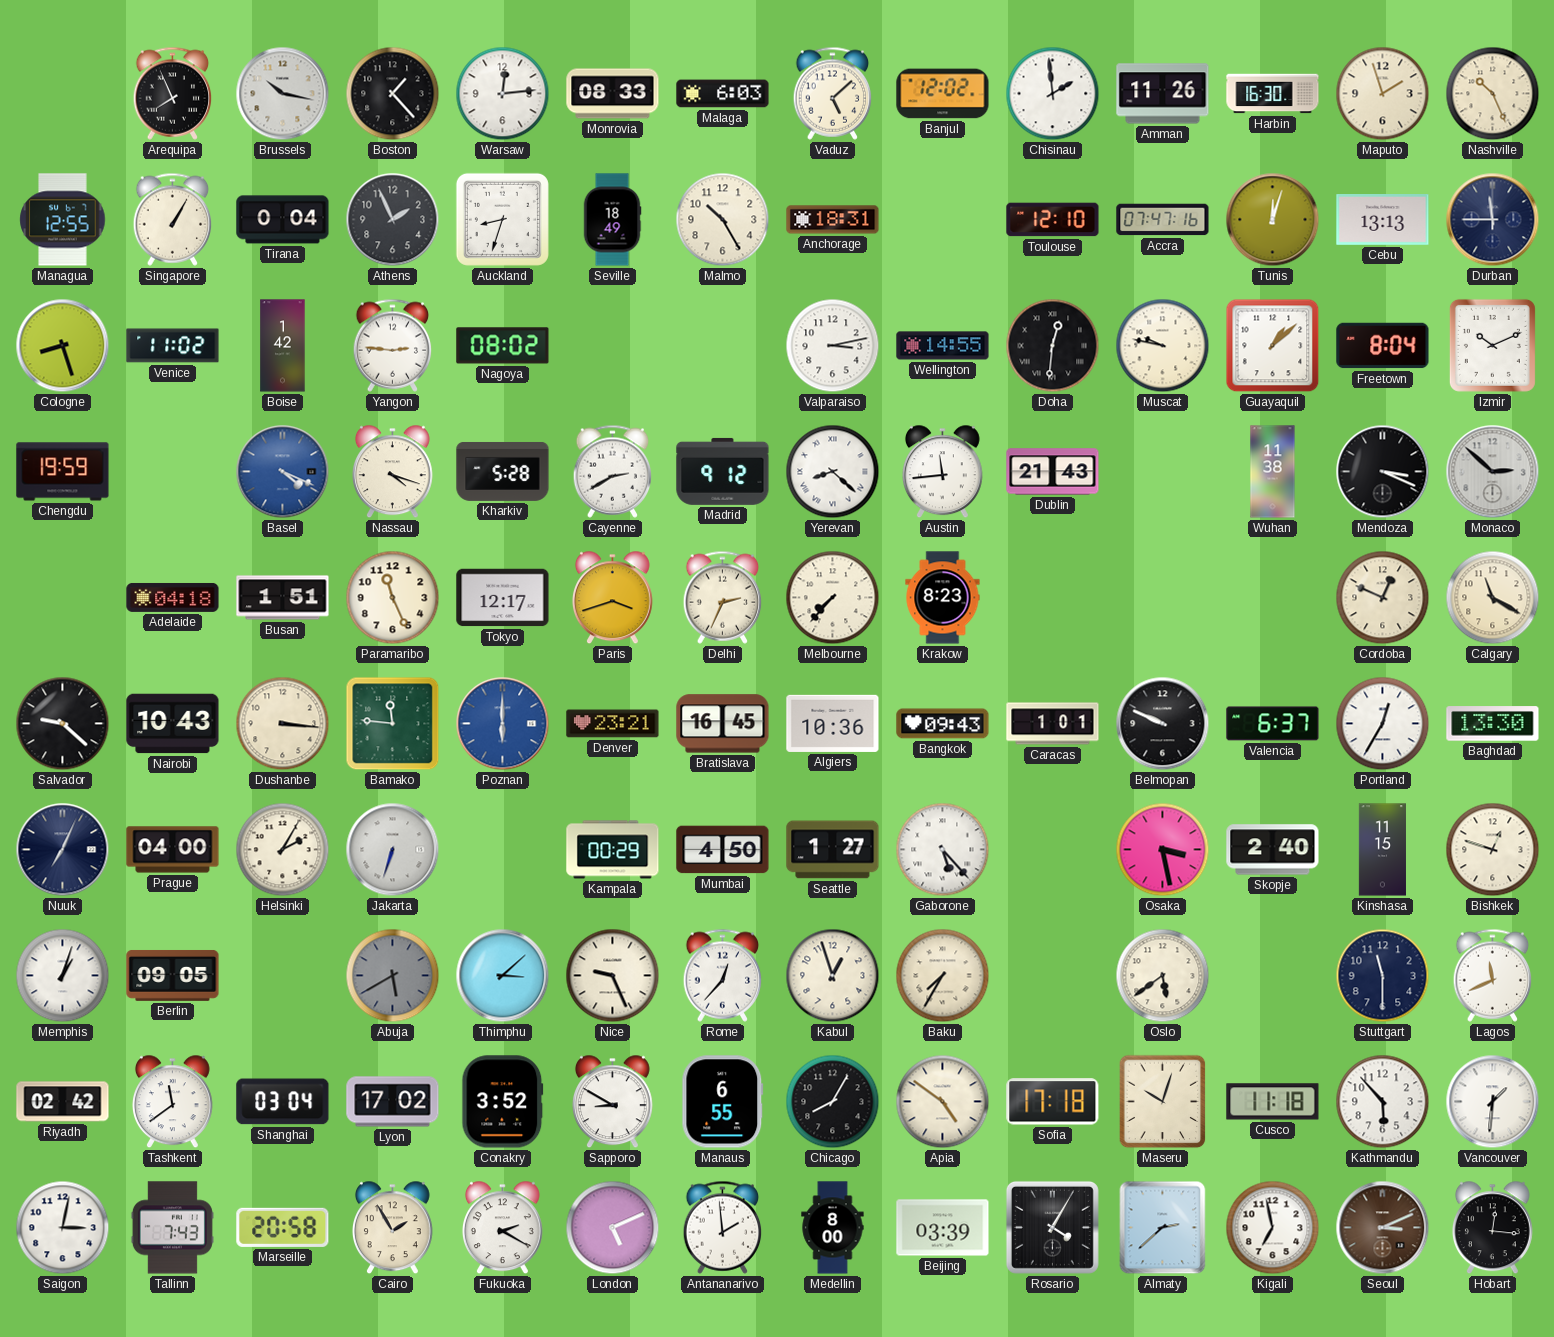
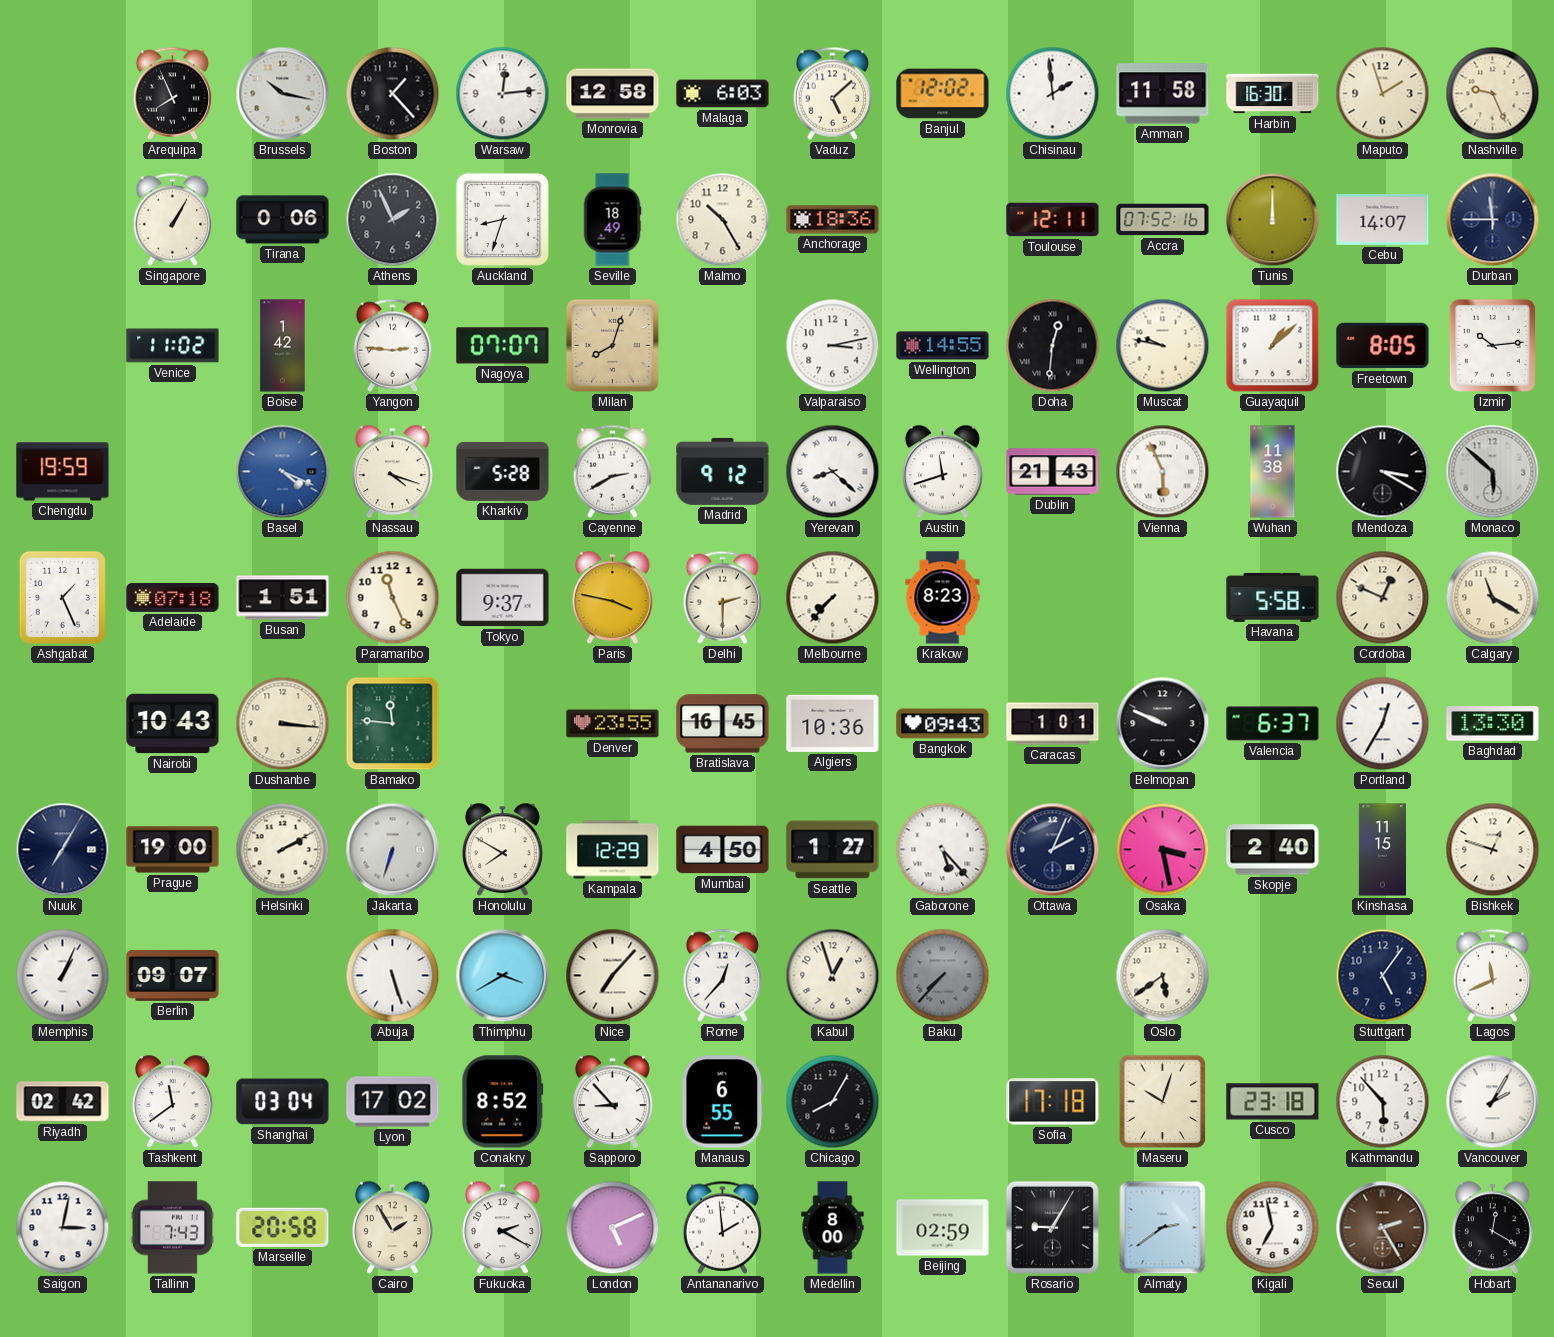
Monrovia: 08:33 -> 12:58 (613, 94)
Amman: 11:26 -> 11:58 (1163, 94)
Nashville: 10:26 -> 9:26 (1493, 94)
Managua: 12:55 -> none (63, 220)
Tirana: 0:04 -> 0:06 (283, 220)
Anchorage: 18:31 -> 18:36 (833, 220)
Toulouse: 12:10 -> 12:11 (1053, 220)
Accra: 07:47 -> 07:52 (1163, 220)
Tunis: 12:03 -> 12:00 (1273, 220)
Cebu: 13:13 -> 14:07 (1383, 220)
Cologne: 8:27 -> none (63, 346)
Nagoya: 08:02 -> 07:07 (503, 346)
Milan: none -> 8:03 (612, 345)
Freetown: 8:04 -> 8:05 (1383, 346)
Izmir: 10:11 -> 10:14 (1492, 345)
Austin: 11:44 -> 11:42 (942, 472)
Vienna: none -> 5:56 (1163, 472)
Mendoza: 3:19 -> 3:20 (1383, 472)
Monaco: 2:52 -> 5:52 (1493, 472)
Ashgabat: none -> 1:26 (62, 597)
Adelaide: 04:18 -> 07:18 (173, 597)
Tokyo: 12:17 -> 9:37 (503, 598)
Paris: 3:42 -> 3:47 (612, 598)
Delhi: 2:34 -> 2:30 (723, 597)
Havana: none -> 5:58 (1273, 597)
Salvador: 9:22 -> none (63, 724)
Poznan: 6:00 -> none (503, 724)
Denver: 23:21 -> 23:55 (613, 724)
Nuuk: 7:04 -> 7:05 (63, 850)
Prague: 04:00 -> 19:00 (173, 850)
Helsinki: 2:05 -> 2:10 (283, 850)
Honolulu: none -> 7:50 (502, 850)
Kampala: 00:29 -> 12:29 (613, 850)
Ottawa: none -> 2:04 (1053, 850)
Memphis: 1:03 -> 1:04 (63, 976)
Berlin: 09:05 -> 09:07 (173, 975)
Abuja: 5:40 -> 5:27 (393, 976)
Abuja dial: grey -> white (393, 976)
Thimphu: 3:08 -> 3:40 (503, 976)
Nice: 9:26 -> 7:07 (613, 976)
Baku: 7:35 -> 7:37 (943, 976)
Baku dial: cream -> grey (943, 976)
Stuttgart: 11:30 -> 5:06 (1383, 976)
Conakry: 3:52 -> 8:52 (503, 1102)
Sapporo: 8:50 -> 8:53 (612, 1102)
Apia: 4:51 -> none (943, 1102)
Cusco: 11:18 -> 23:18 (1273, 1102)
Vancouver: 1:31 -> 2:05 (1493, 1102)
Beijing: 03:39 -> 02:59 (943, 1228)
Rosario: 4:05 -> 9:05 (1052, 1227)
Almaty: 2:38 -> 2:39 (1163, 1228)
Seoul: 3:11 -> 2:25 (1383, 1228)
Hobart: 12:16 -> 12:20 (1492, 1228)
